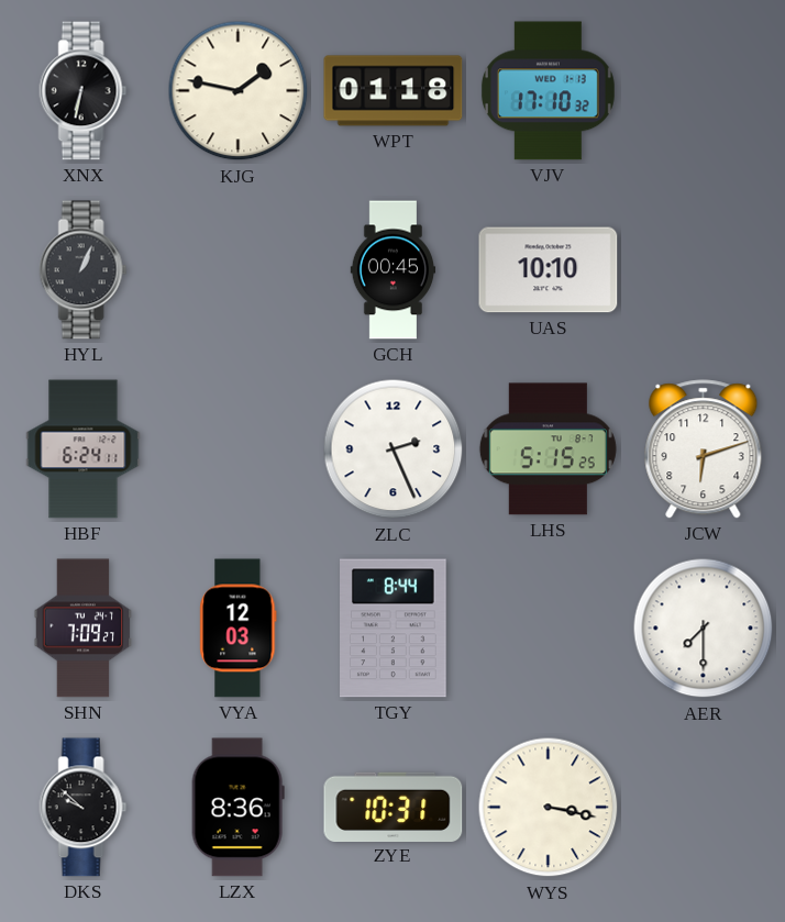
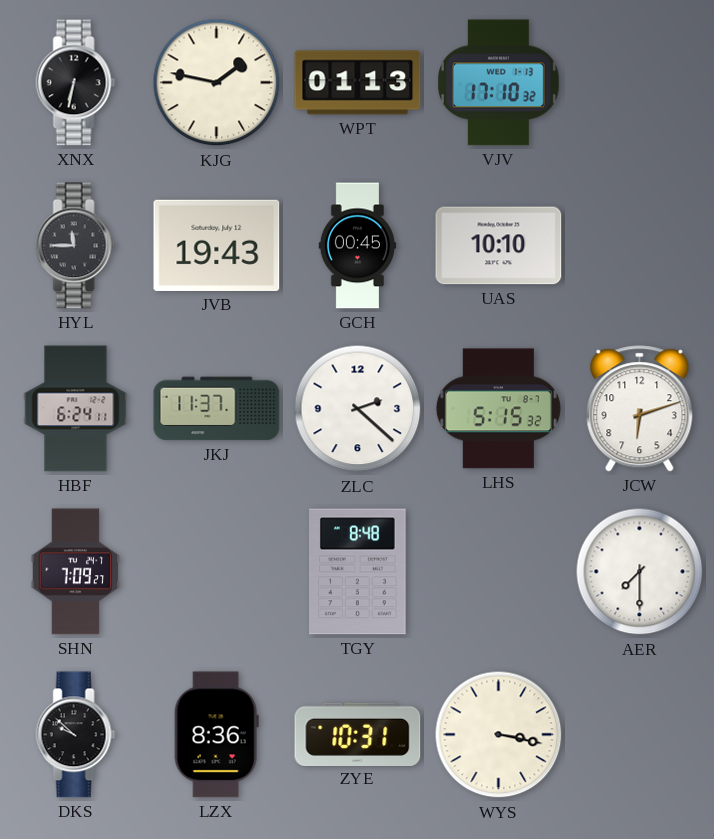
WPT: 01:18 -> 01:13 (358, 83)
HYL: 1:04 -> 11:45 (76, 246)
JVB: none -> 19:43 (217, 245)
JKJ: none -> 11:37 (217, 409)
ZLC: 2:26 -> 2:22 (358, 409)
LHS: 5:15:25 -> 5:15:32 (498, 409)
VYA: 12:03 -> none (239, 629)
TGY: 8:44 -> 8:48 (358, 572)
